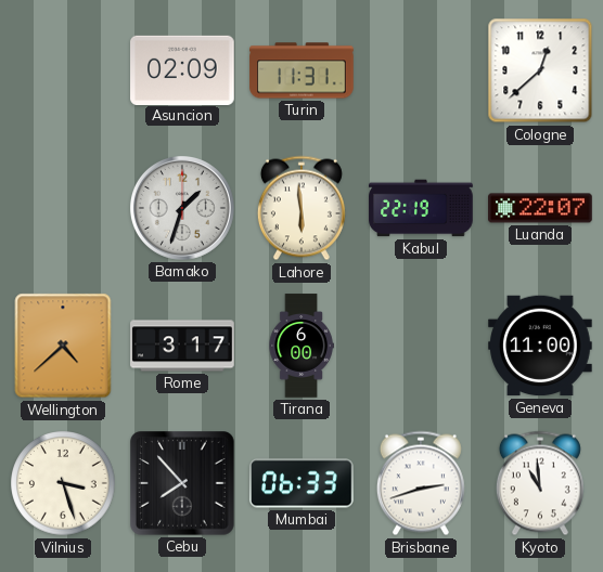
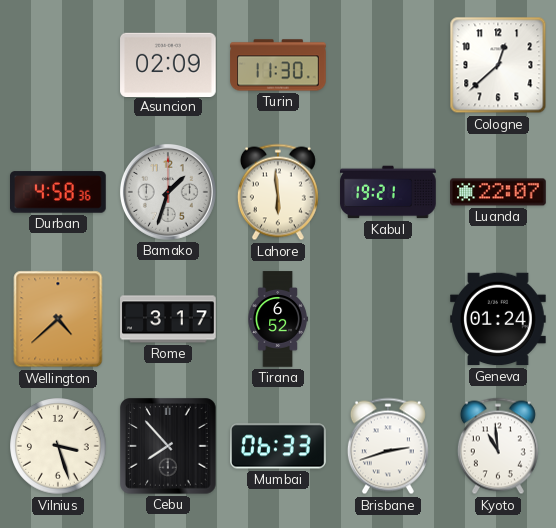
Turin: 11:31 -> 11:30 (278, 65)
Durban: none -> 4:58 (59, 192)
Kabul: 22:19 -> 19:21 (388, 192)
Tirana: 6:00 -> 6:52 (278, 319)
Geneva: 11:00 -> 01:24 (498, 319)
